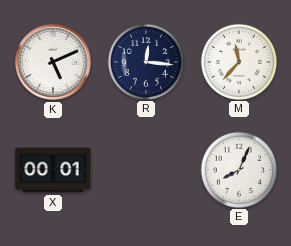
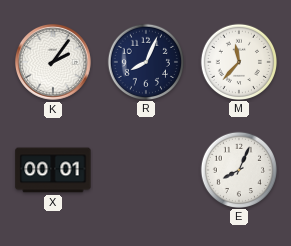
K: 5:11 -> 2:06 (54, 63)
R: 12:16 -> 8:04 (145, 61)
